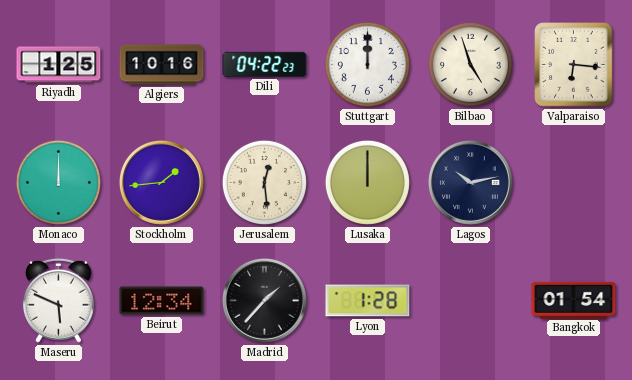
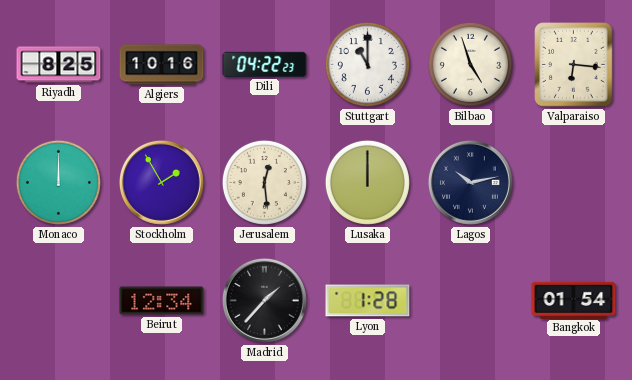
Riyadh: 1:25 -> 8:25 (59, 65)
Stuttgart: 12:00 -> 11:00 (367, 64)
Stockholm: 1:44 -> 1:55 (161, 182)
Maseru: 5:49 -> none (58, 300)
